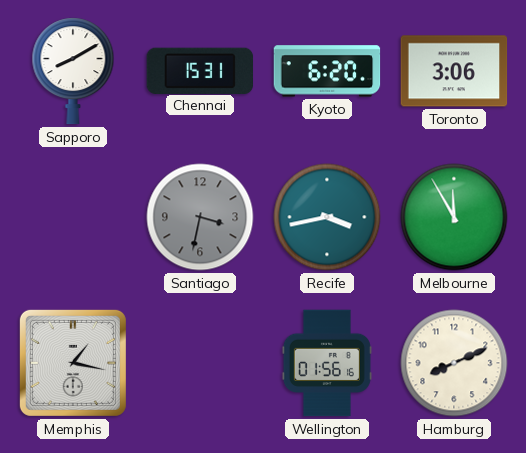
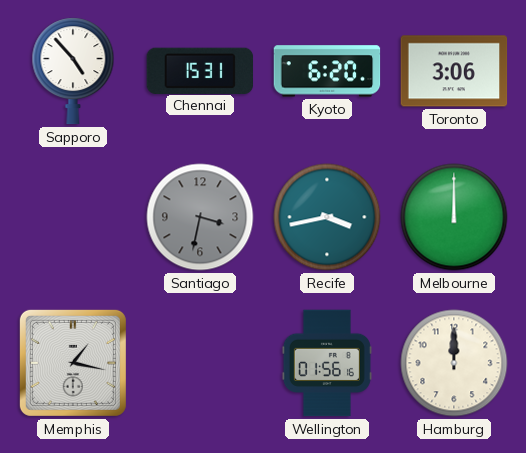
Sapporo: 8:10 -> 4:53 (73, 71)
Melbourne: 11:55 -> 12:00 (454, 217)
Hamburg: 8:11 -> 12:00 (454, 363)
